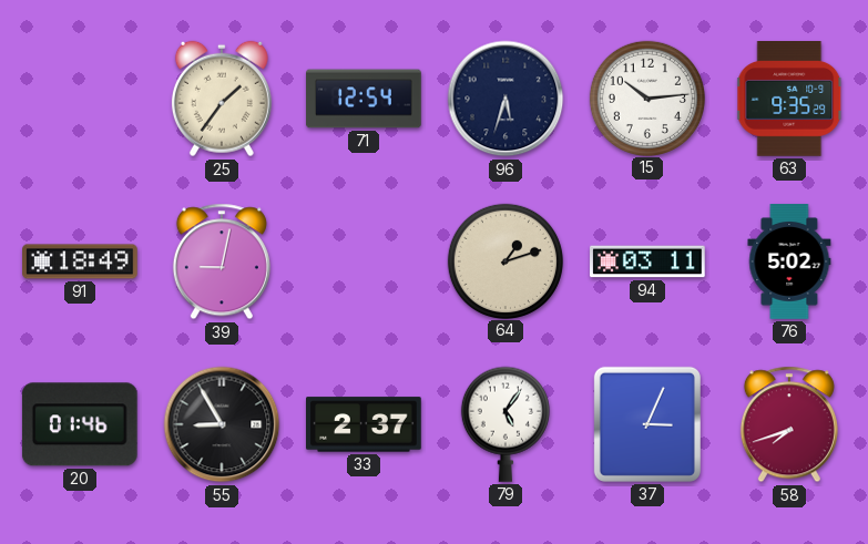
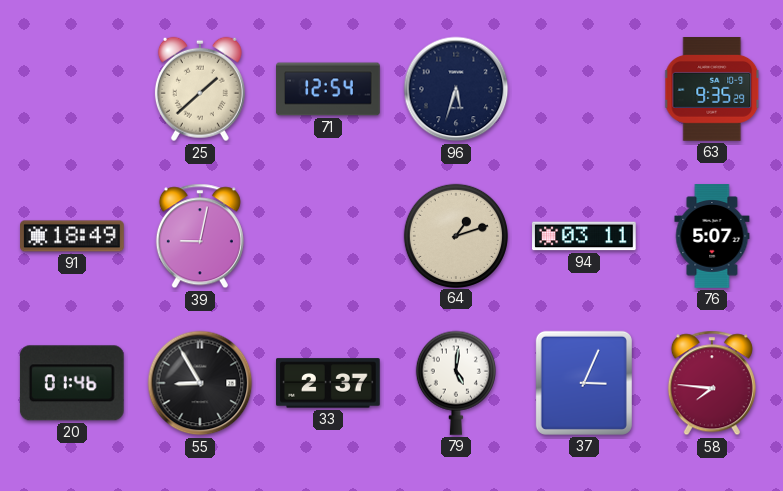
25: 1:36 -> 1:38 (200, 89)
15: 10:14 -> none (646, 97)
76: 5:02 -> 5:07 (712, 236)
79: 5:06 -> 5:01 (456, 383)
58: 7:42 -> 7:46 (712, 383)
